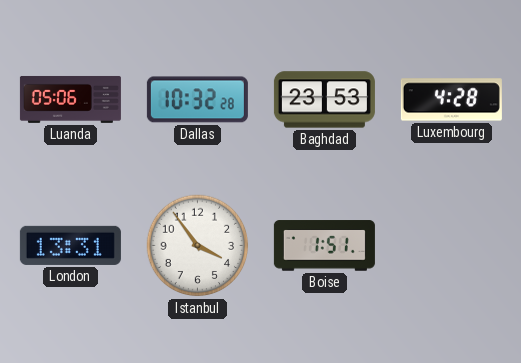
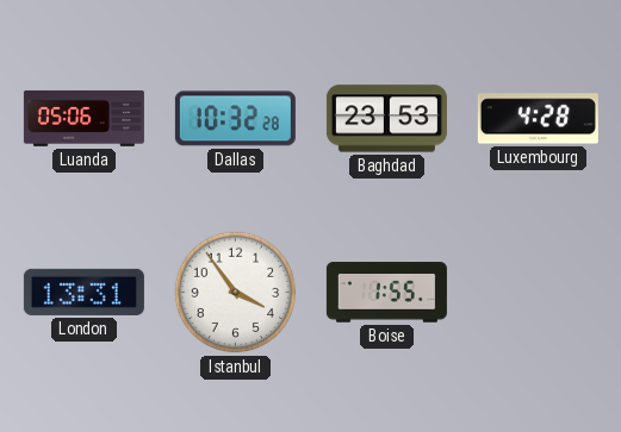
Boise: 1:51 -> 1:55 (386, 293)
